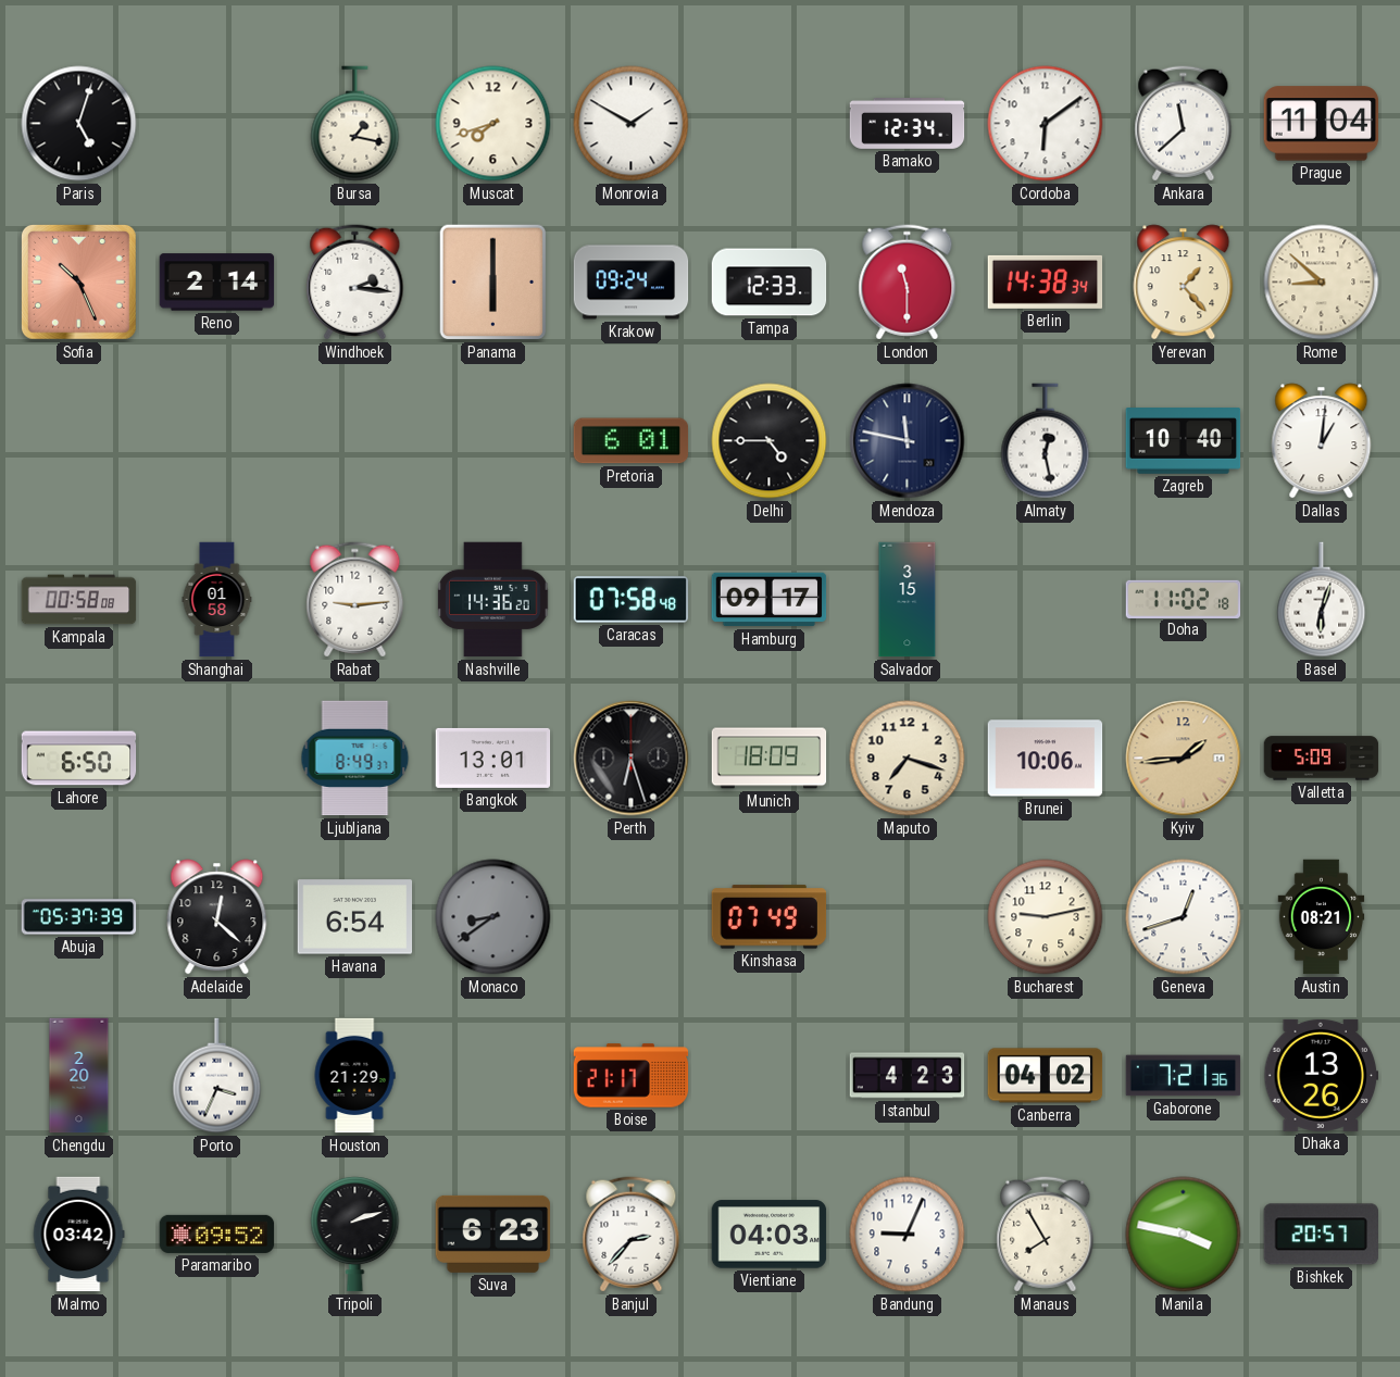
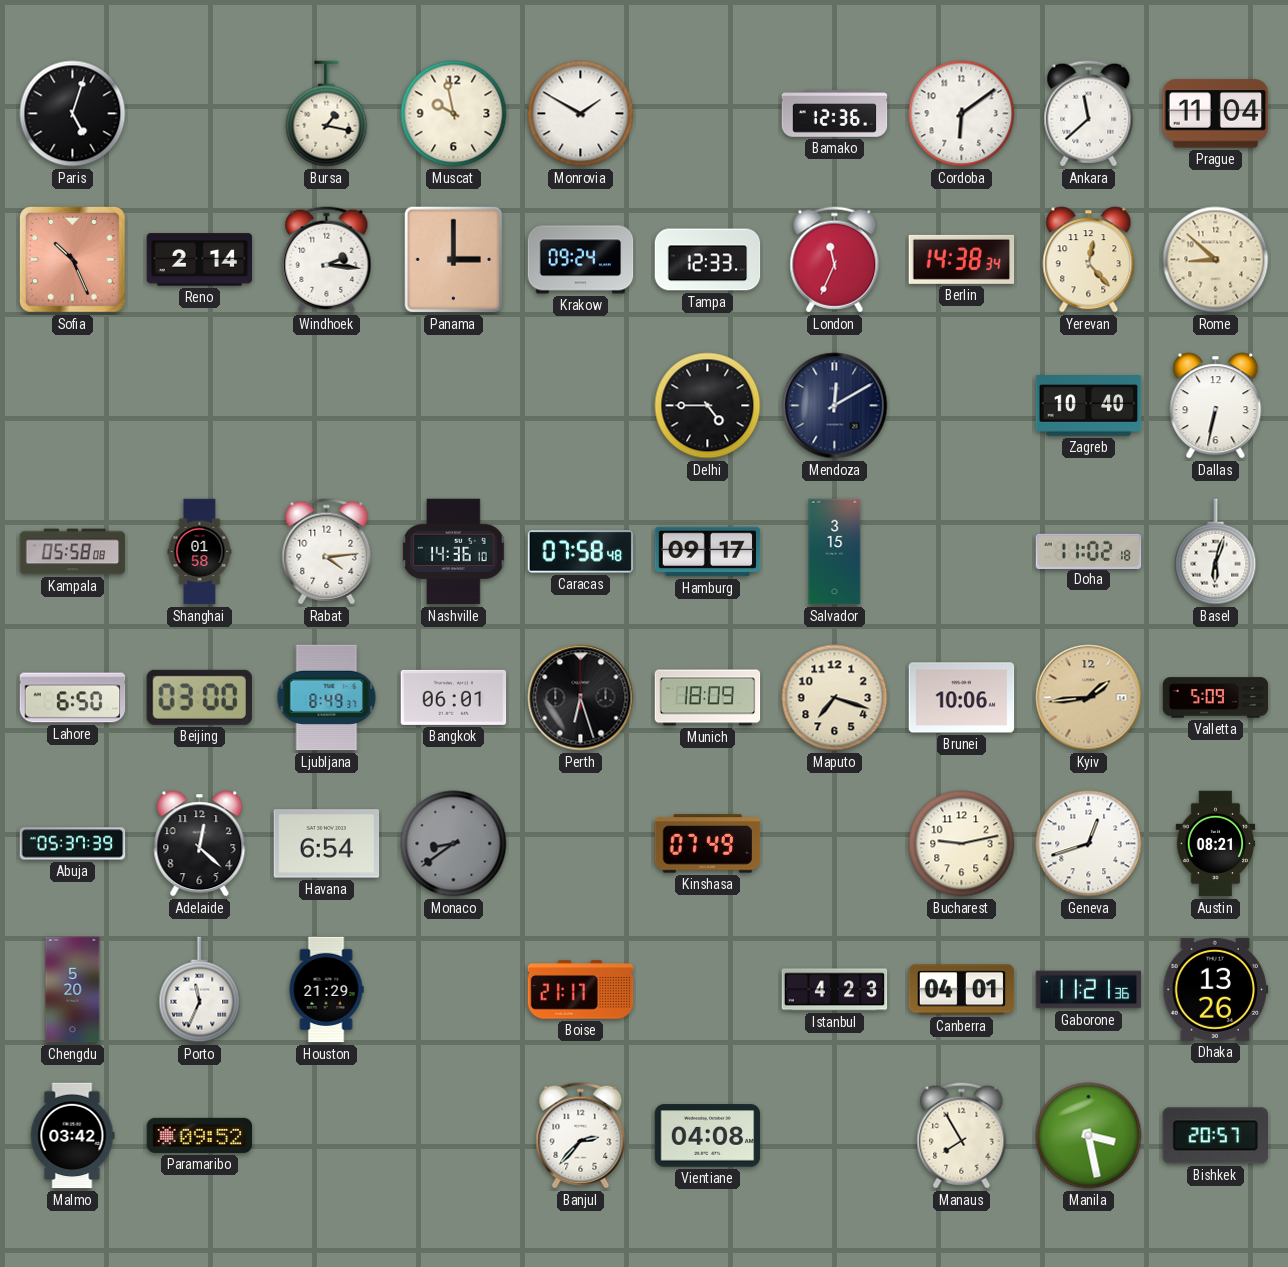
Muscat: 7:42 -> 9:58 (454, 114)
Bamako: 12:34 -> 12:36 (835, 114)
Panama: 6:00 -> 3:00 (454, 260)
London: 11:30 -> 11:34 (835, 260)
Yerevan: 1:23 -> 12:23 (1089, 260)
Pretoria: 6:01 -> none (632, 441)
Mendoza: 11:47 -> 12:10 (835, 406)
Almaty: 12:28 -> none (1046, 441)
Dallas: 1:01 -> 6:32 (1216, 406)
Kampala: 00:58 -> 05:58 (73, 552)
Rabat: 9:14 -> 4:14 (327, 552)
Nashville: 14:36:20 -> 14:36:10 (454, 552)
Beijing: none -> 03:00 (199, 697)
Bangkok: 13:01 -> 06:01 (454, 697)
Chengdu: 2:20 -> 5:20 (73, 990)
Porto: 3:34 -> 11:34 (200, 990)
Canberra: 04:02 -> 04:01 (962, 990)
Gaborone: 7:21 -> 11:21 (1089, 990)
Tripoli: 2:12 -> none (355, 1235)
Suva: 6:23 -> none (493, 1234)
Vientiane: 04:03 -> 04:08 (708, 1136)
Bandung: 9:04 -> none (908, 1235)
Manila: 3:47 -> 3:28 (1089, 1136)
